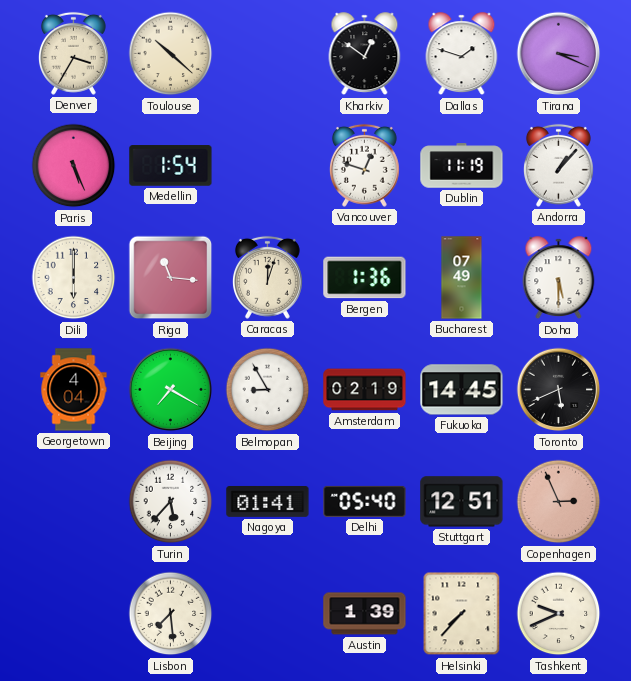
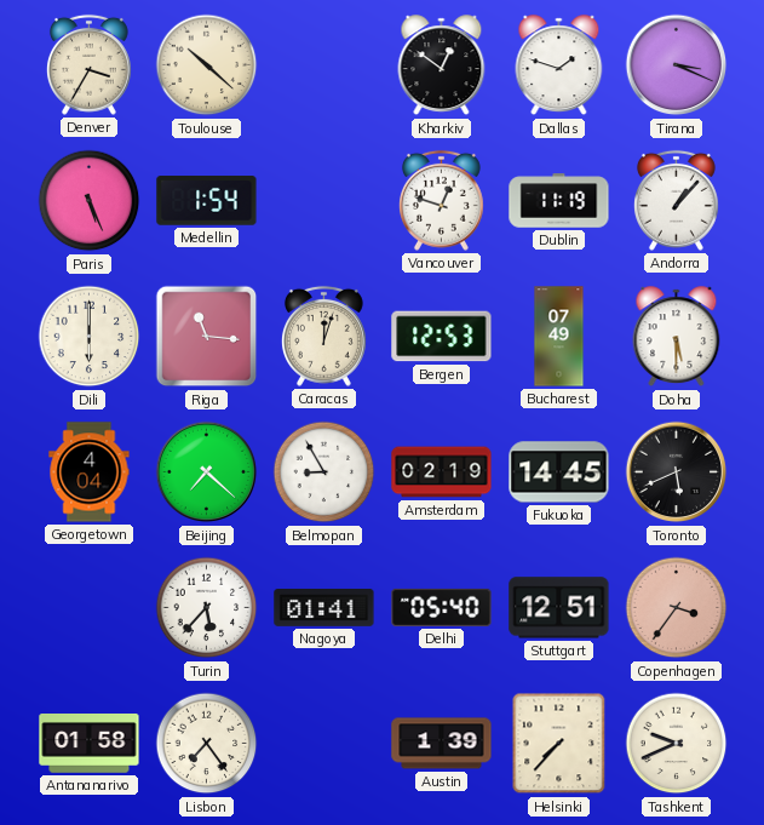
Bergen: 1:36 -> 12:53 (442, 337)
Beijing: 7:20 -> 7:22 (207, 472)
Copenhagen: 2:56 -> 3:36 (677, 608)
Antananarivo: none -> 01:58 (90, 744)
Lisbon: 7:29 -> 7:24 (207, 744)
